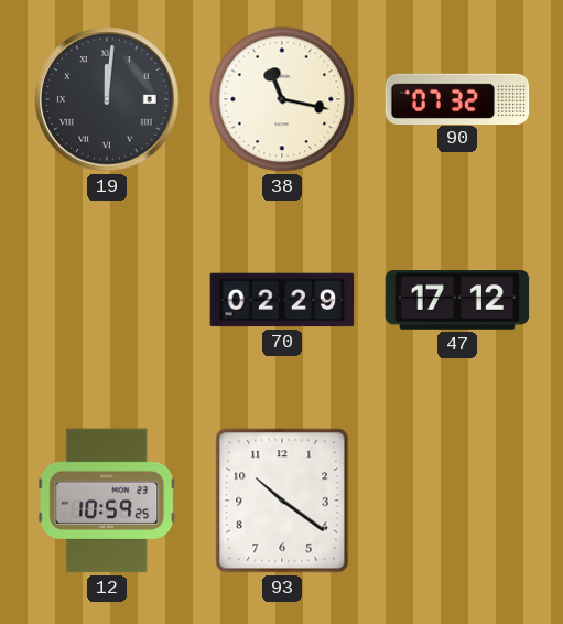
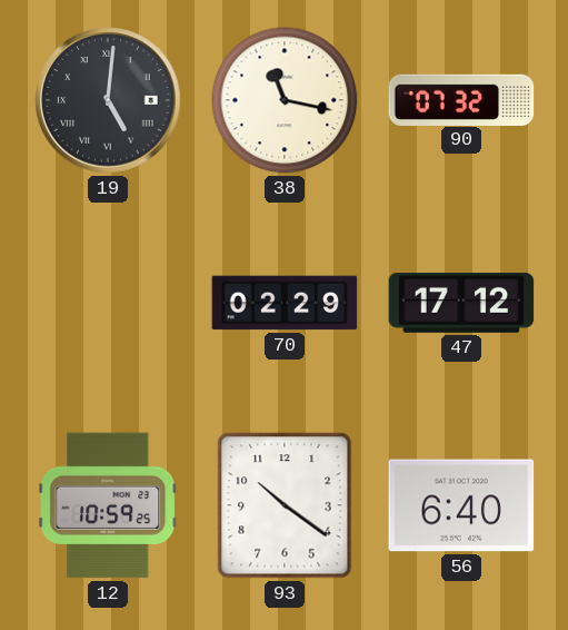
19: 12:01 -> 5:01 (108, 100)
56: none -> 6:40 (461, 505)
